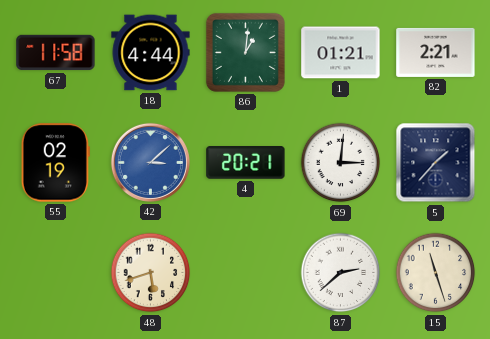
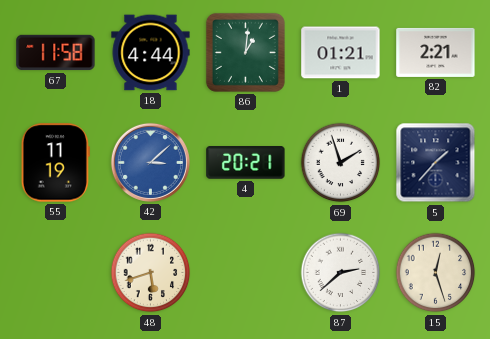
55: 02:19 -> 11:19 (55, 163)
69: 3:01 -> 1:57 (341, 163)
15: 11:27 -> 12:27 (436, 273)
